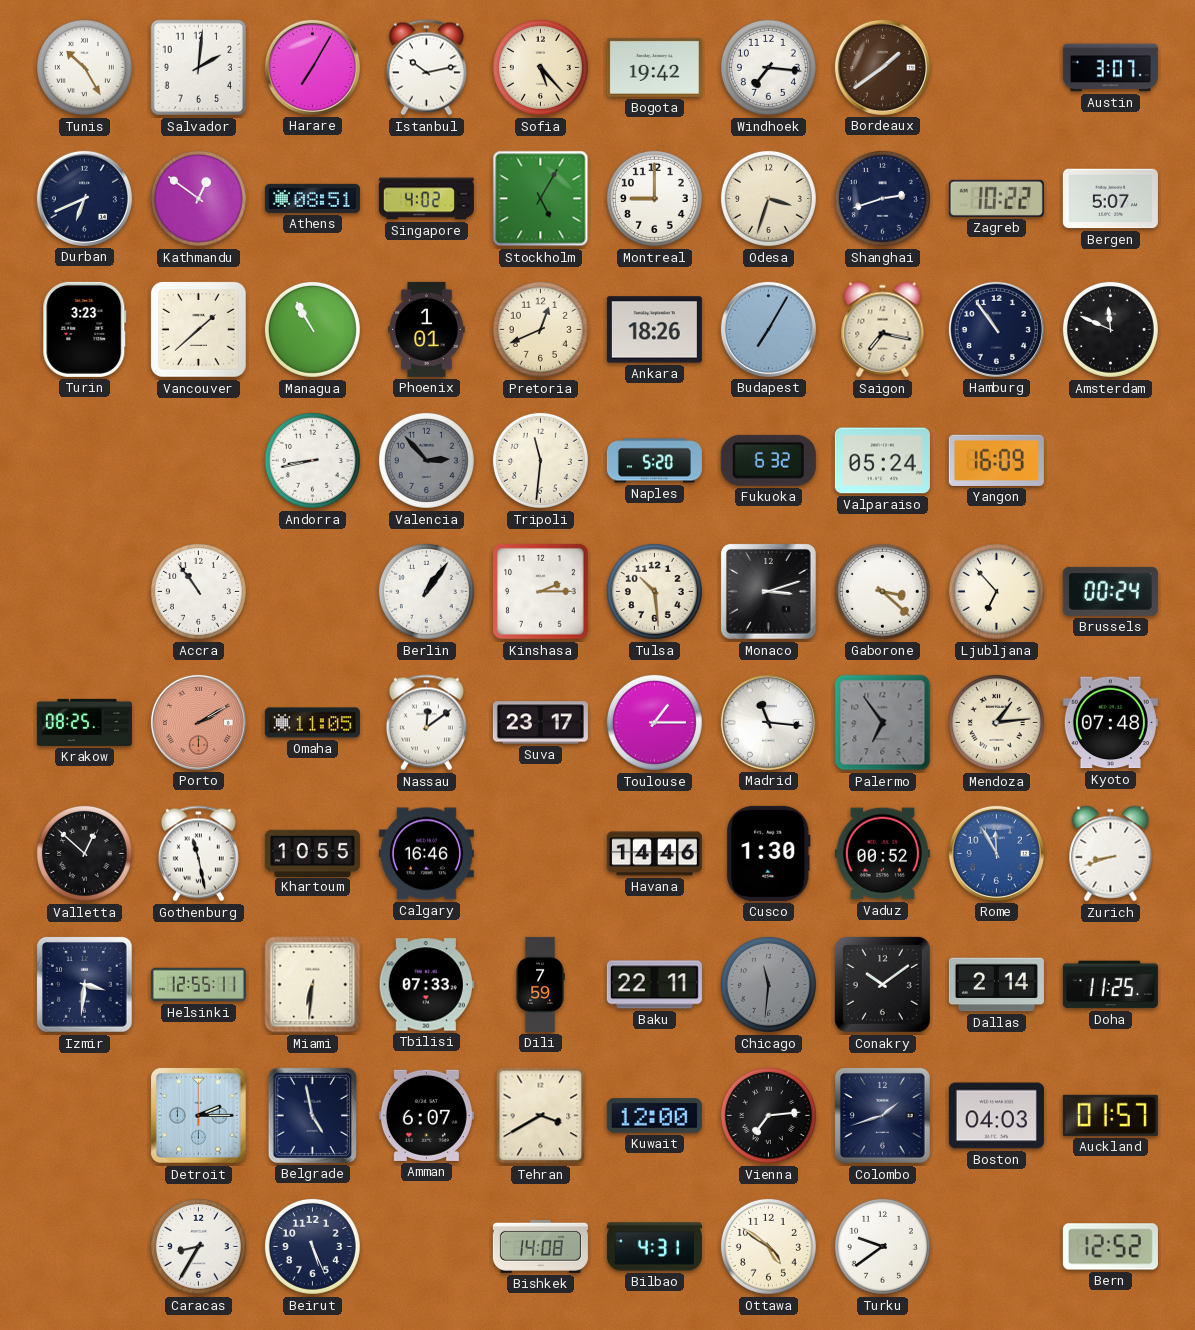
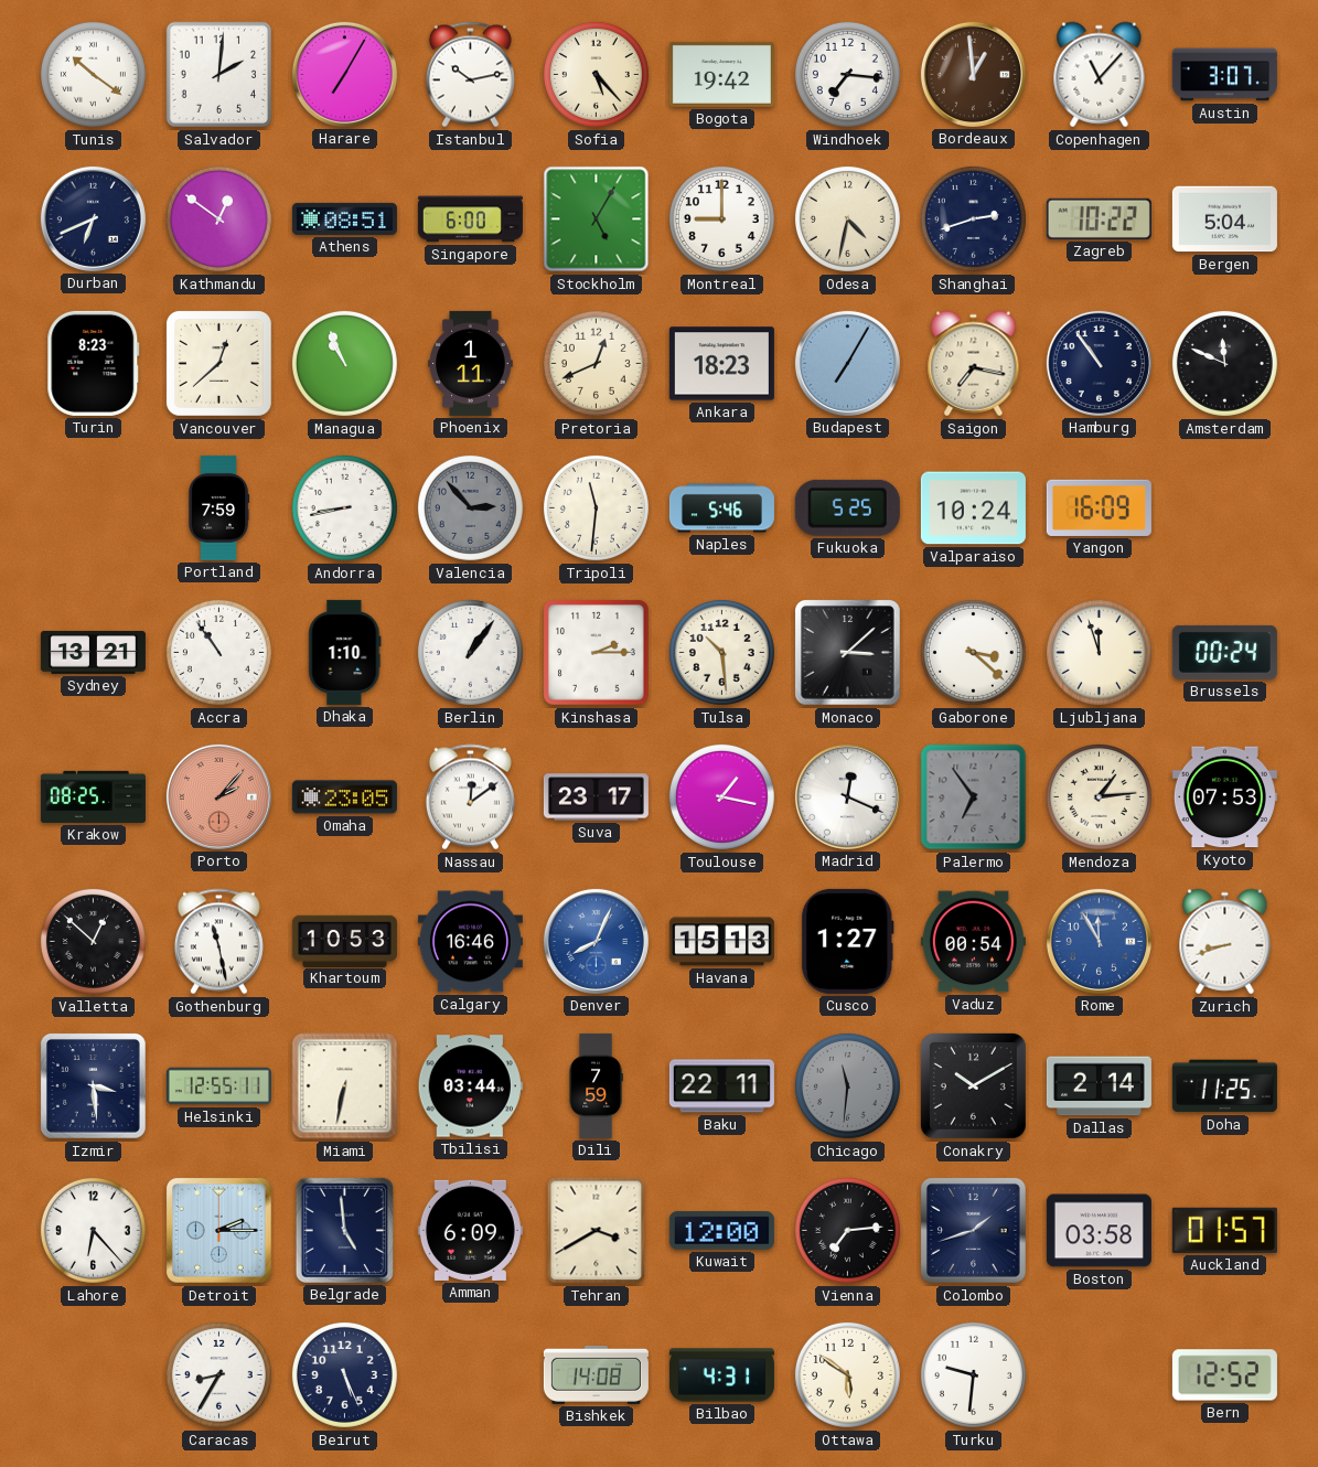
Tunis: 10:25 -> 10:21 (93, 74)
Bordeaux: 1:39 -> 12:59 (973, 74)
Copenhagen: none -> 11:07 (1100, 75)
Singapore: 4:02 -> 6:00 (470, 219)
Odesa: 3:33 -> 4:32 (847, 218)
Bergen: 5:07 -> 5:04 (1224, 219)
Turin: 3:23 -> 8:23 (94, 363)
Vancouver: 1:38 -> 12:38 (218, 363)
Managua: 10:55 -> 10:56 (344, 363)
Phoenix: 1:01 -> 1:11 (471, 363)
Ankara: 18:26 -> 18:23 (721, 364)
Portland: none -> 7:59 (219, 507)
Naples: 5:20 -> 5:46 (721, 508)
Fukuoka: 6:32 -> 5:25 (847, 507)
Valparaiso: 05:24 -> 10:24 (973, 508)
Sydney: none -> 13:21 (93, 652)
Dhaka: none -> 1:10 (345, 652)
Monaco: 3:12 -> 3:08 (848, 653)
Ljubljana: 6:53 -> 11:57 (1099, 652)
Porto: 2:10 -> 2:07 (218, 796)
Omaha: 11:05 -> 23:05 (344, 797)
Toulouse: 1:15 -> 1:17 (721, 796)
Madrid: 11:16 -> 12:19 (847, 796)
Kyoto: 07:48 -> 07:53 (1224, 797)
Khartoum: 10:55 -> 10:53 (344, 941)
Denver: none -> 8:04 (596, 941)
Havana: 14:46 -> 15:13 (721, 942)
Cusco: 1:30 -> 1:27 (848, 941)
Vaduz: 00:52 -> 00:54 (973, 942)
Izmir: 3:31 -> 3:29 (94, 1086)
Miami: 6:31 -> 6:32 (345, 1086)
Tbilisi: 07:33 -> 03:44 (470, 1086)
Conakry: 10:09 -> 10:10 (973, 1085)
Lahore: none -> 6:23 (93, 1230)
Belgrade: 4:58 -> 4:59 (344, 1230)
Amman: 6:07 -> 6:09 (470, 1230)
Boston: 04:03 -> 03:58 (1099, 1231)
Ottawa: 4:51 -> 5:51 (847, 1374)
Turku: 9:39 -> 9:31 (973, 1374)
